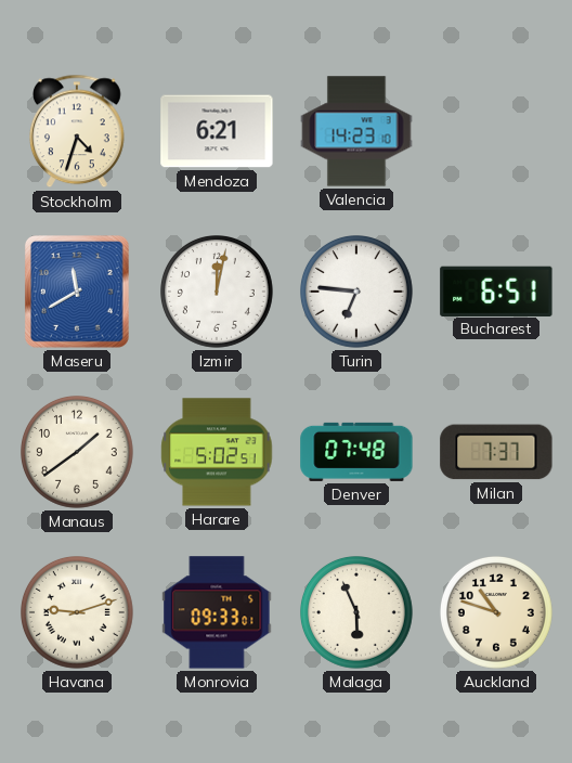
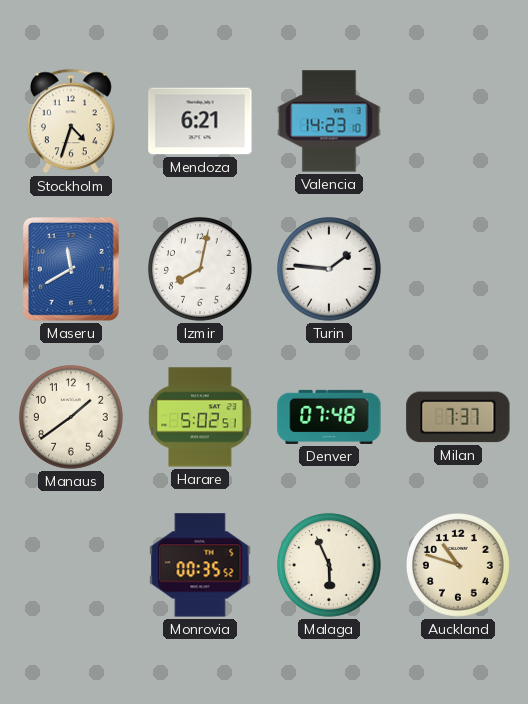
Izmir: 12:02 -> 8:02 (201, 270)
Turin: 6:46 -> 1:46 (330, 270)
Bucharest: 6:51 -> none (496, 290)
Havana: 9:12 -> none (78, 613)
Monrovia: 09:33 -> 00:35 (200, 565)
